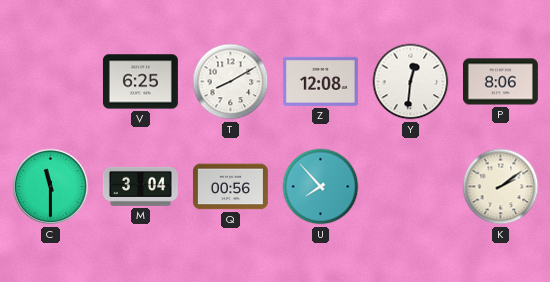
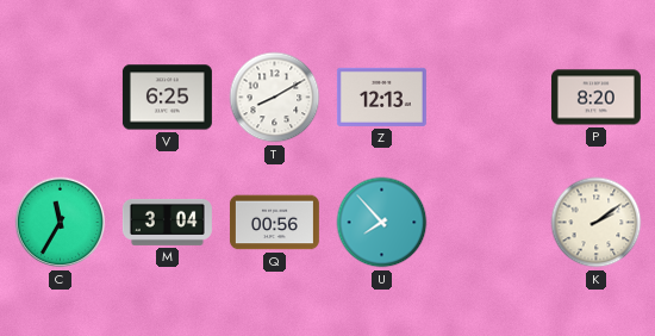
Z: 12:08 -> 12:13 (381, 97)
Y: 12:31 -> none (411, 82)
P: 8:06 -> 8:20 (595, 98)
C: 11:30 -> 11:35 (61, 223)
